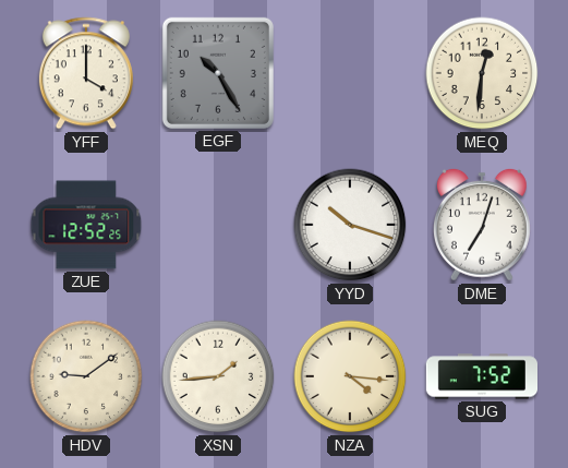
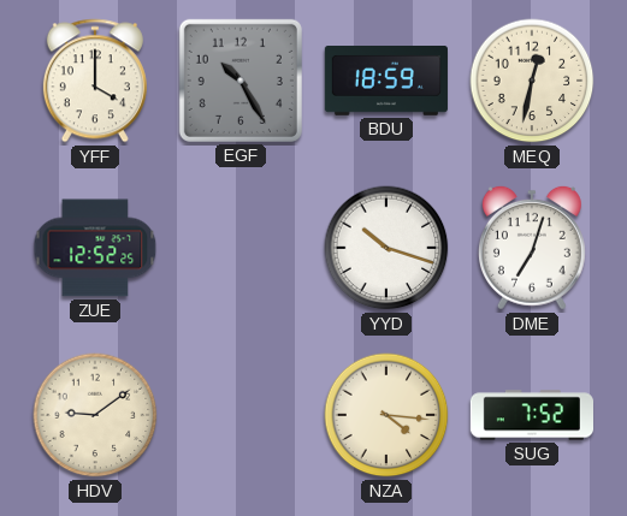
BDU: none -> 18:59 (386, 82)
MEQ: 12:31 -> 12:32 (532, 81)
XSN: 1:44 -> none (218, 376)
